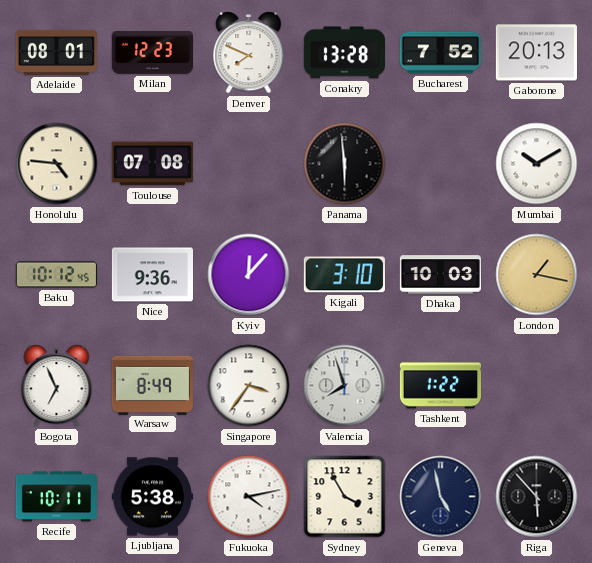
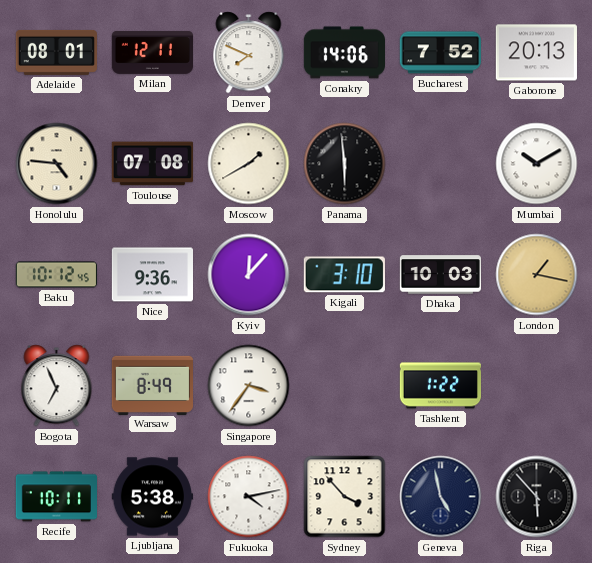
Milan: 12:23 -> 12:11 (152, 52)
Conakry: 13:28 -> 14:06 (344, 53)
Moscow: none -> 1:40 (249, 164)
Valencia: 7:57 -> none (345, 386)
Sydney: 3:55 -> 3:53 (345, 497)
